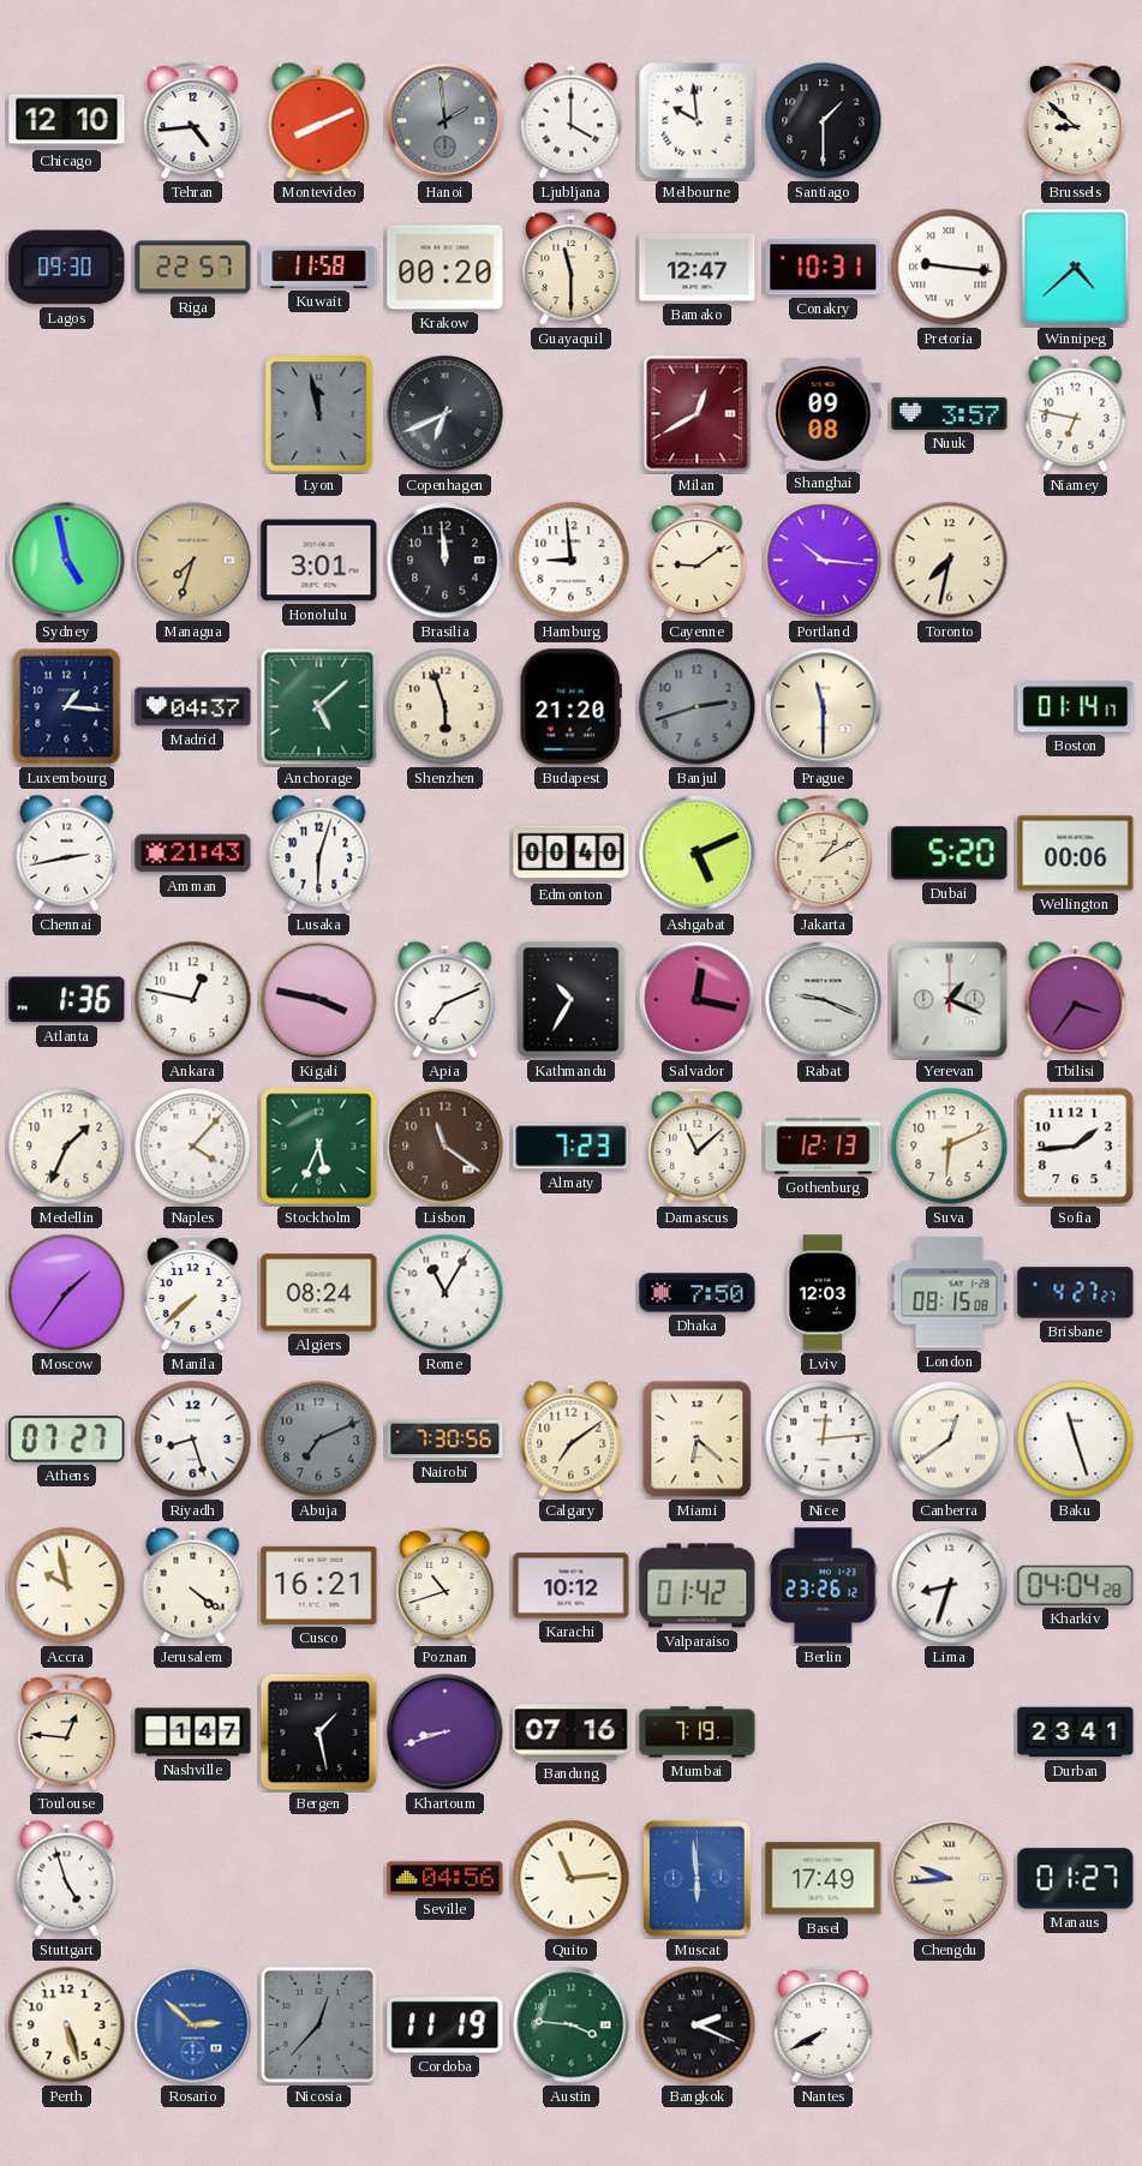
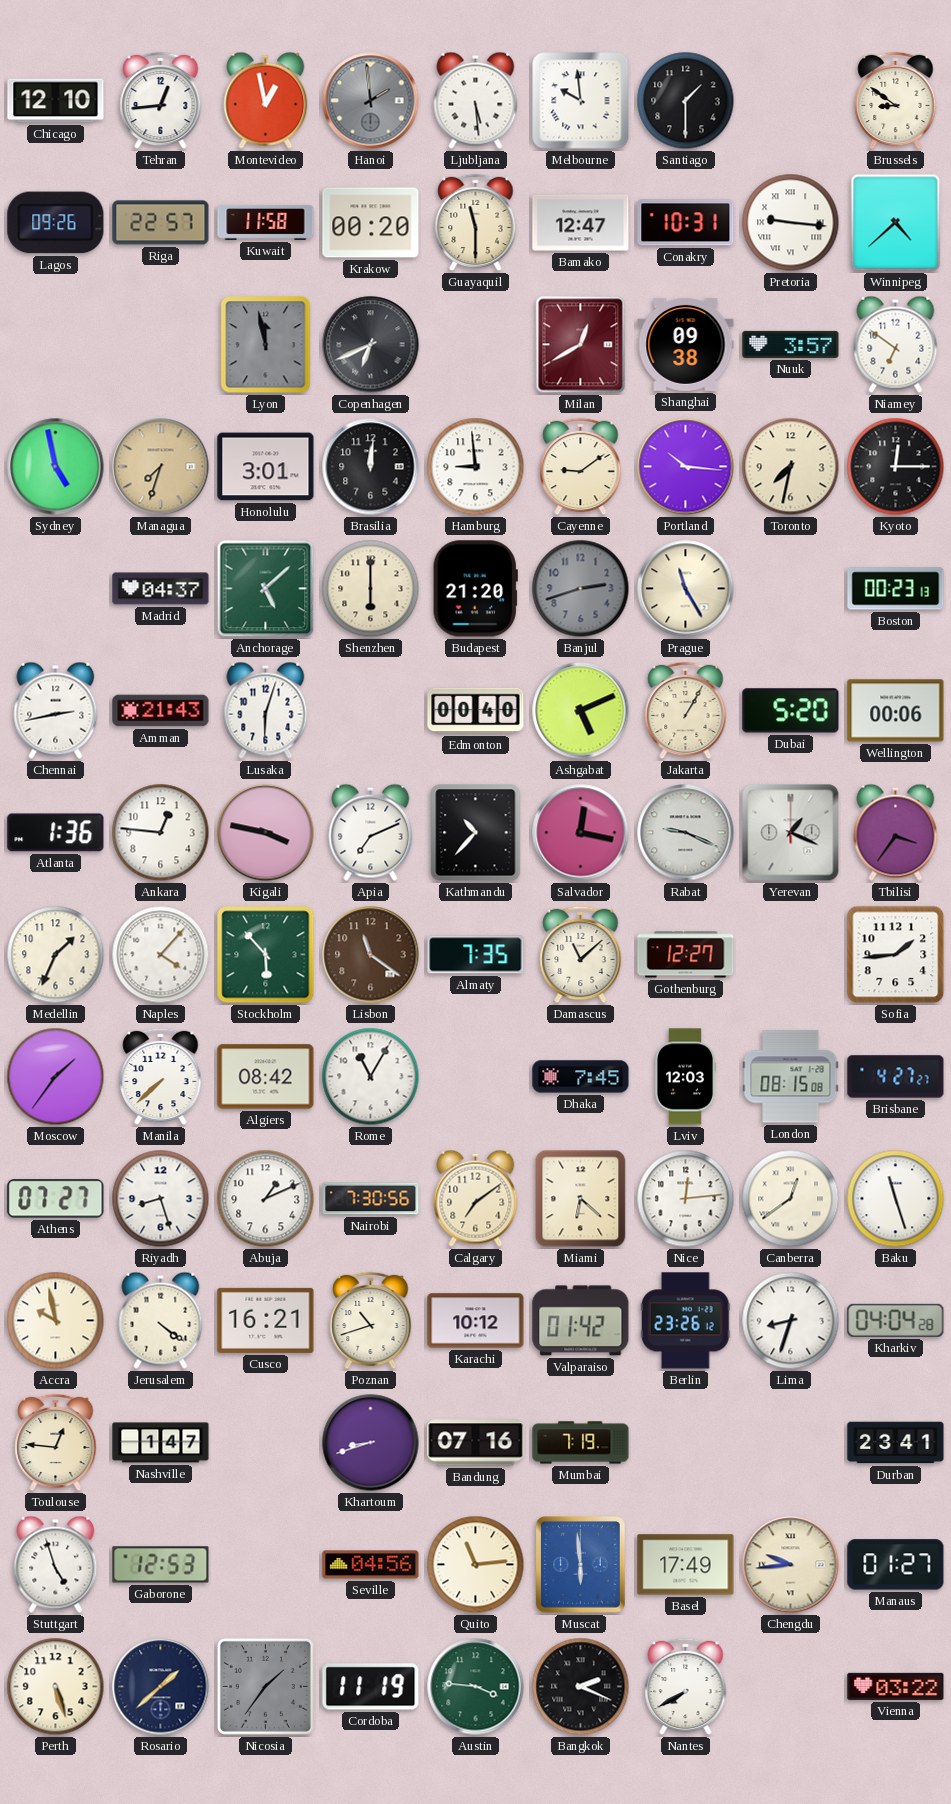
Tehran: 4:44 -> 12:44 (161, 101)
Montevideo: 8:11 -> 12:58 (266, 100)
Ljubljana: 4:00 -> 5:29 (476, 100)
Brussels: 8:52 -> 8:51 (896, 101)
Lagos: 09:30 -> 09:26 (56, 223)
Shanghai: 09:08 -> 09:38 (686, 344)
Niamey: 6:47 -> 6:51 (896, 344)
Brasilia: 11:59 -> 12:01 (371, 467)
Kyoto: none -> 12:15 (896, 467)
Luxembourg: 1:16 -> none (67, 707)
Shenzhen: 5:57 -> 6:00 (371, 589)
Prague: 11:30 -> 11:25 (686, 589)
Boston: 01:14 -> 00:23 (896, 589)
Jakarta: 1:10 -> 1:05 (686, 711)
Ankara: 12:47 -> 12:46 (161, 833)
Kathmandu: 10:35 -> 10:37 (476, 833)
Stockholm: 5:34 -> 5:53 (266, 955)
Almaty: 7:23 -> 7:35 (476, 955)
Gothenburg: 12:13 -> 12:27 (686, 955)
Suva: 6:11 -> none (950, 1147)
Algiers: 08:24 -> 08:42 (266, 1077)
Dhaka: 7:50 -> 7:45 (581, 1077)
Abuja: 7:11 -> 1:11 (266, 1199)
Abuja dial: grey -> white (266, 1199)
Bergen: 1:28 -> none (319, 1733)
Gaborone: none -> 12:53 (161, 1565)
Rosario: 2:52 -> 1:38 (161, 1687)
Rosario dial: blue -> navy (161, 1687)
Nicosia: 12:37 -> 1:36 (265, 1686)
Vienna: none -> 03:22 (896, 1686)
